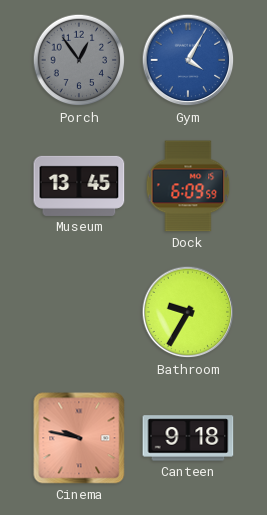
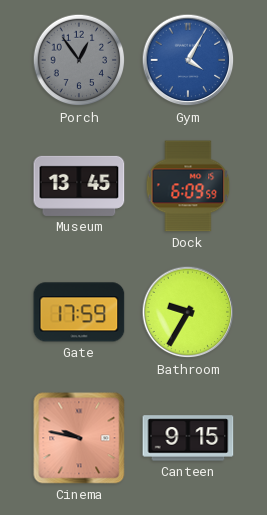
Gate: none -> 17:59 (79, 312)
Canteen: 9:18 -> 9:15 (188, 438)
